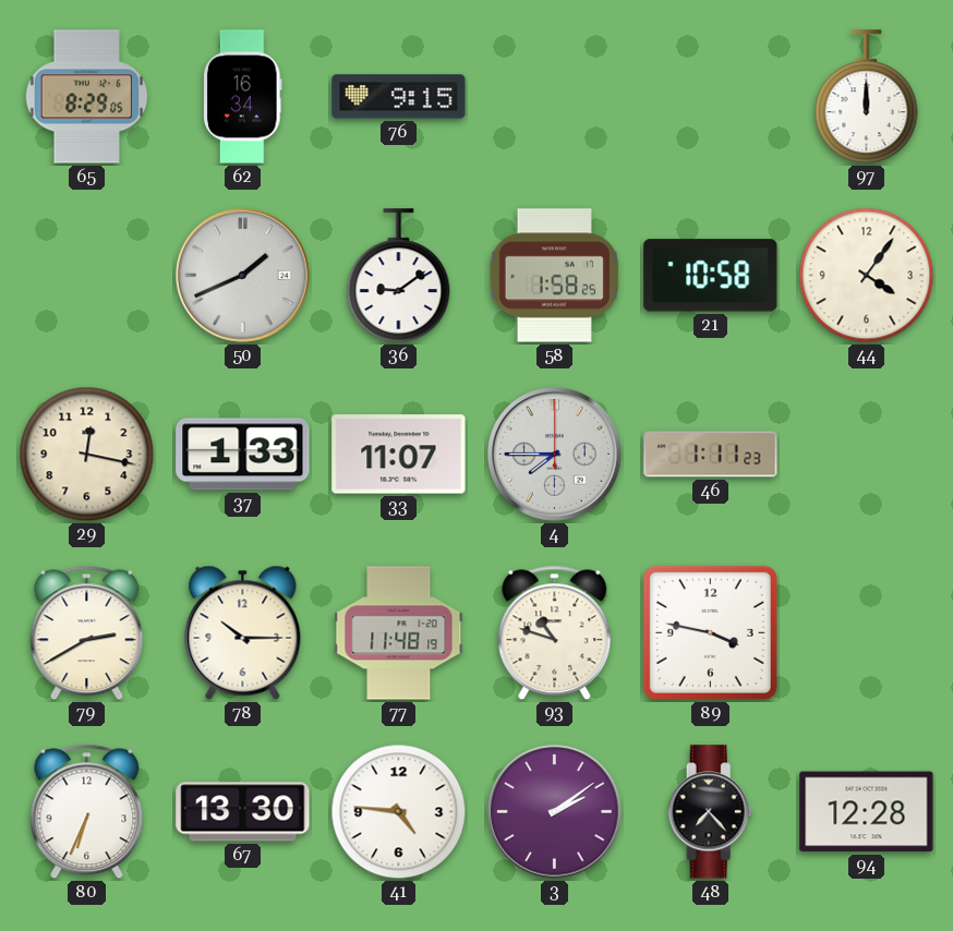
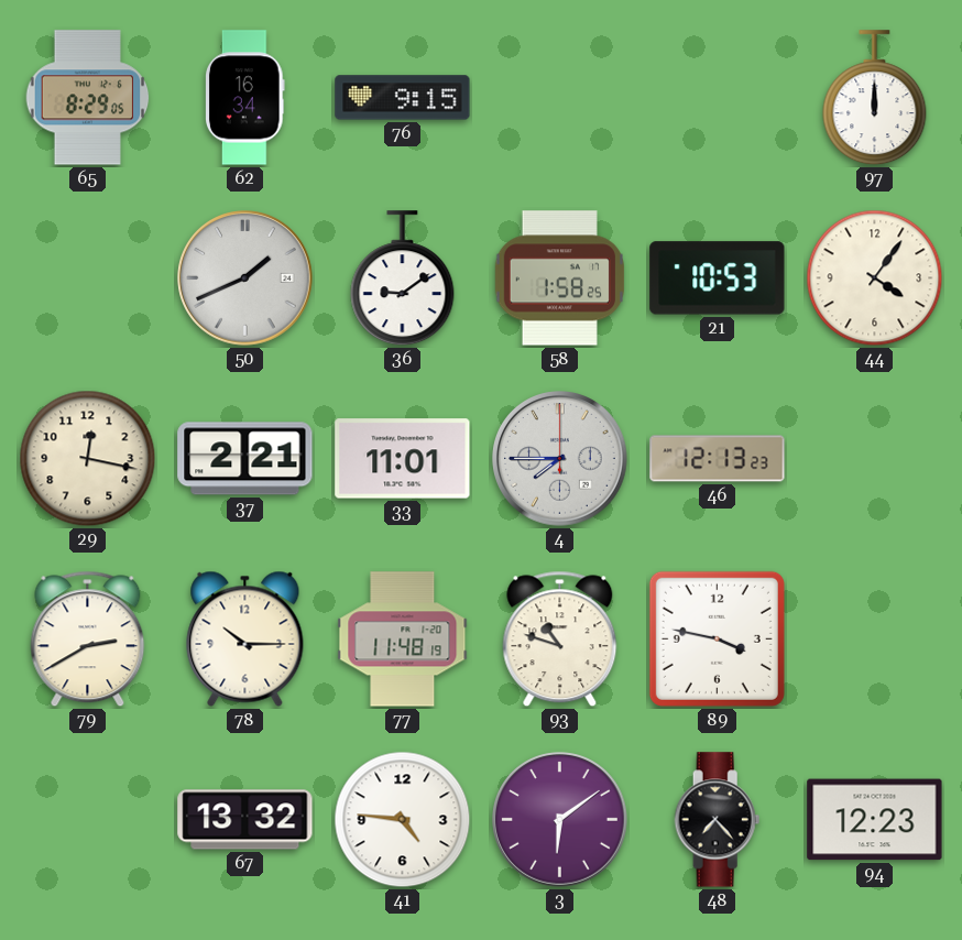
21: 10:58 -> 10:53 (718, 278)
37: 1:33 -> 2:21 (245, 459)
33: 11:07 -> 11:01 (403, 459)
46: 1:11 -> 12:13 (718, 459)
80: 6:34 -> none (87, 812)
67: 13:30 -> 13:32 (245, 820)
3: 2:09 -> 6:09 (560, 820)
94: 12:28 -> 12:23 (875, 820)
